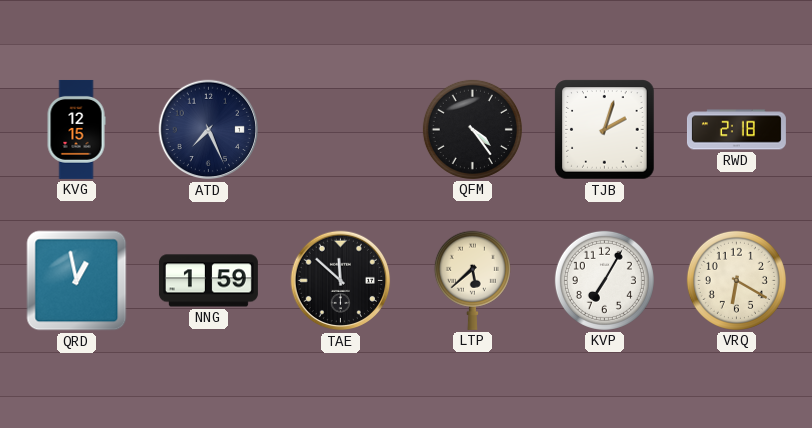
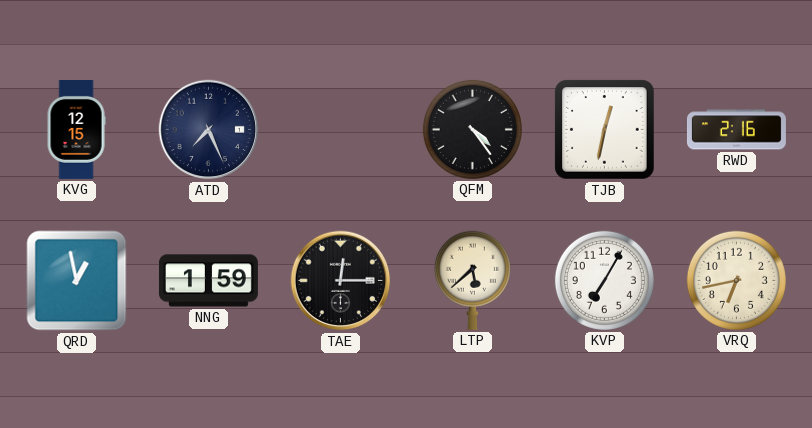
TJB: 2:03 -> 12:32 (605, 130)
RWD: 2:18 -> 2:16 (736, 130)
TAE: 11:52 -> 12:15 (341, 281)
VRQ: 6:20 -> 6:43 (736, 280)
